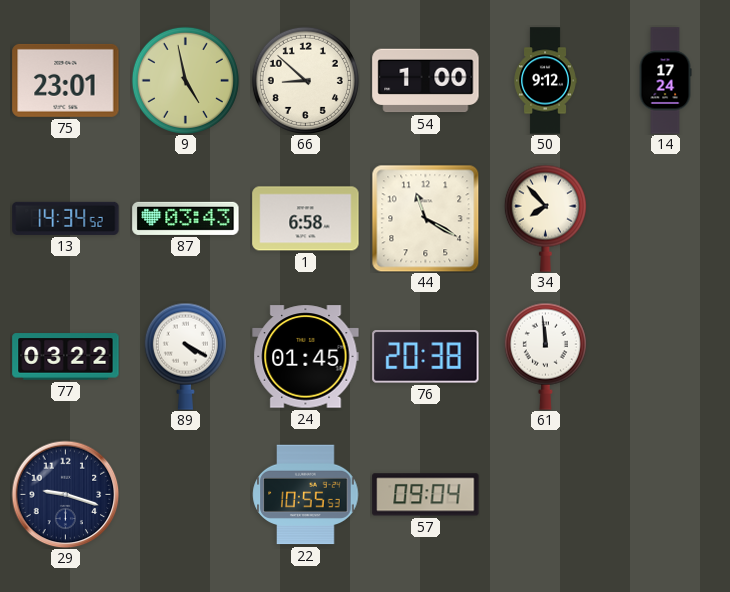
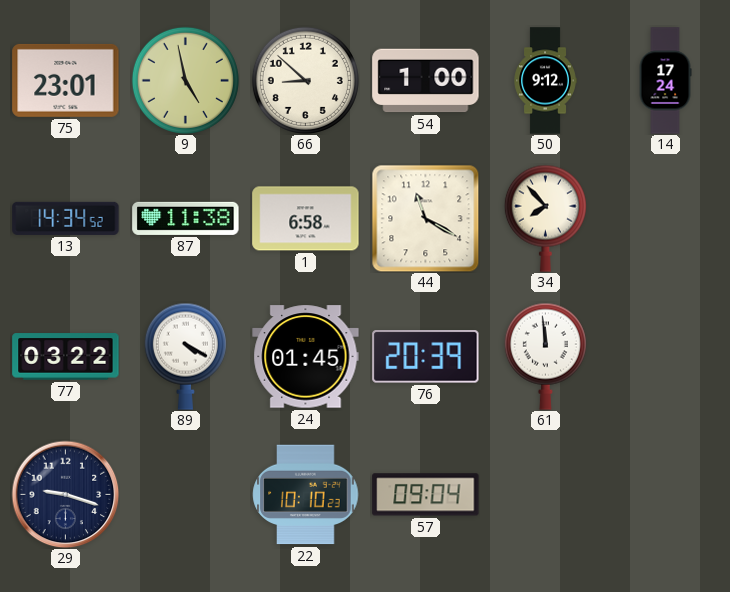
87: 03:43 -> 11:38 (186, 218)
76: 20:38 -> 20:39 (426, 357)
22: 10:55 -> 10:10 (306, 495)
